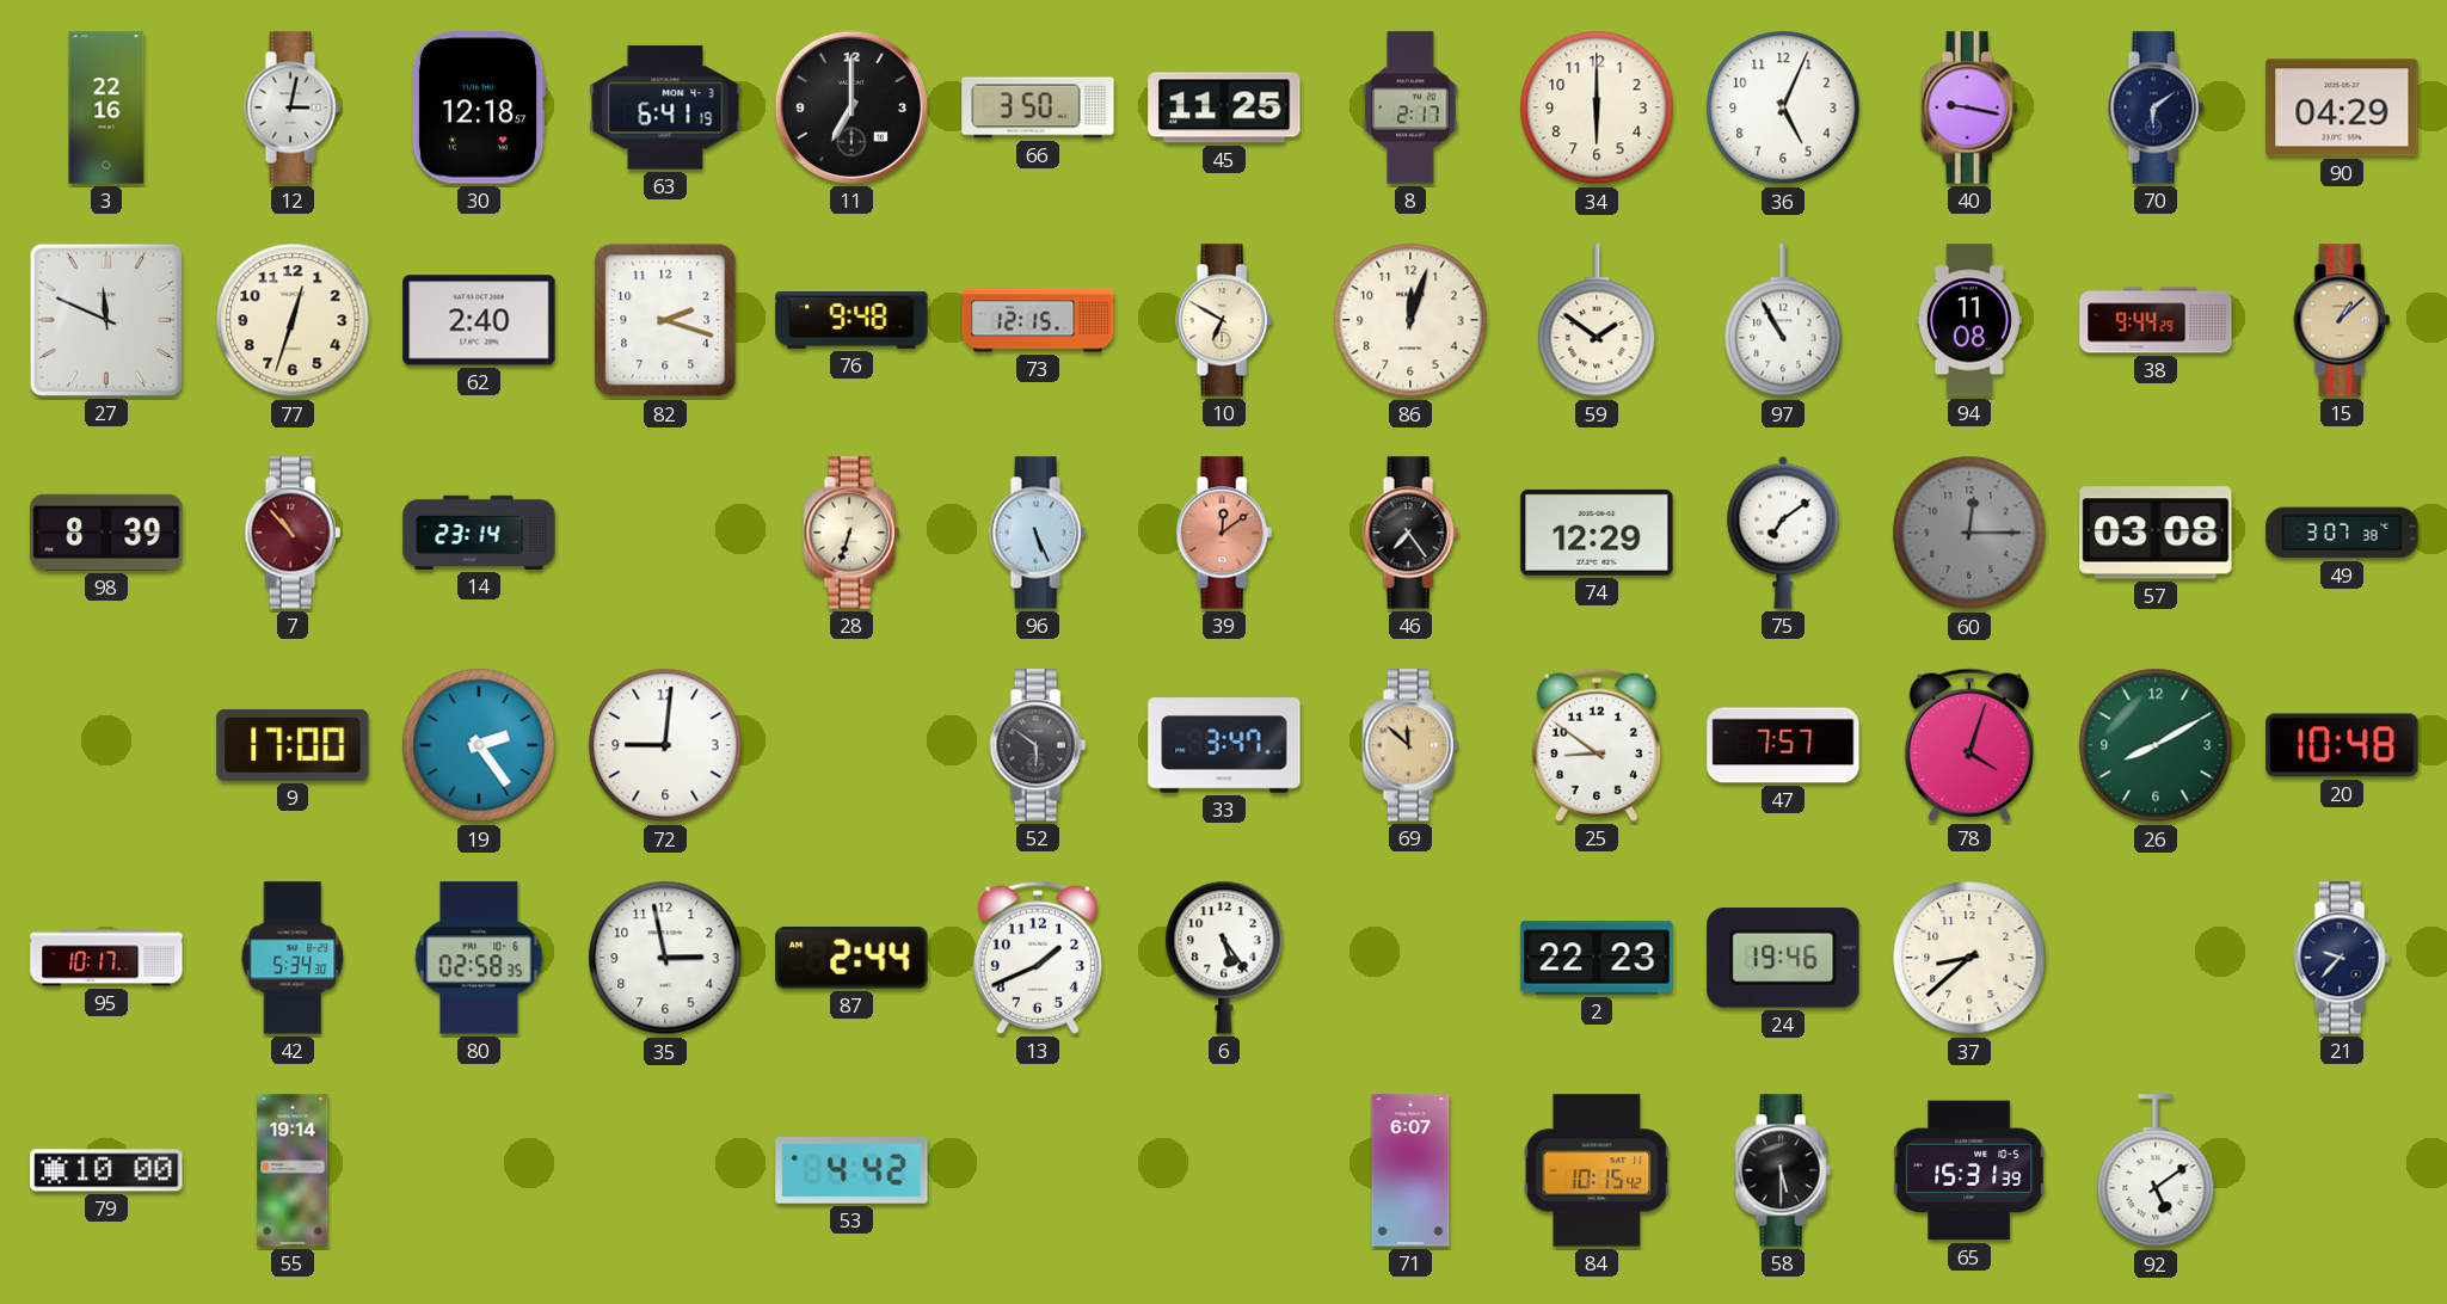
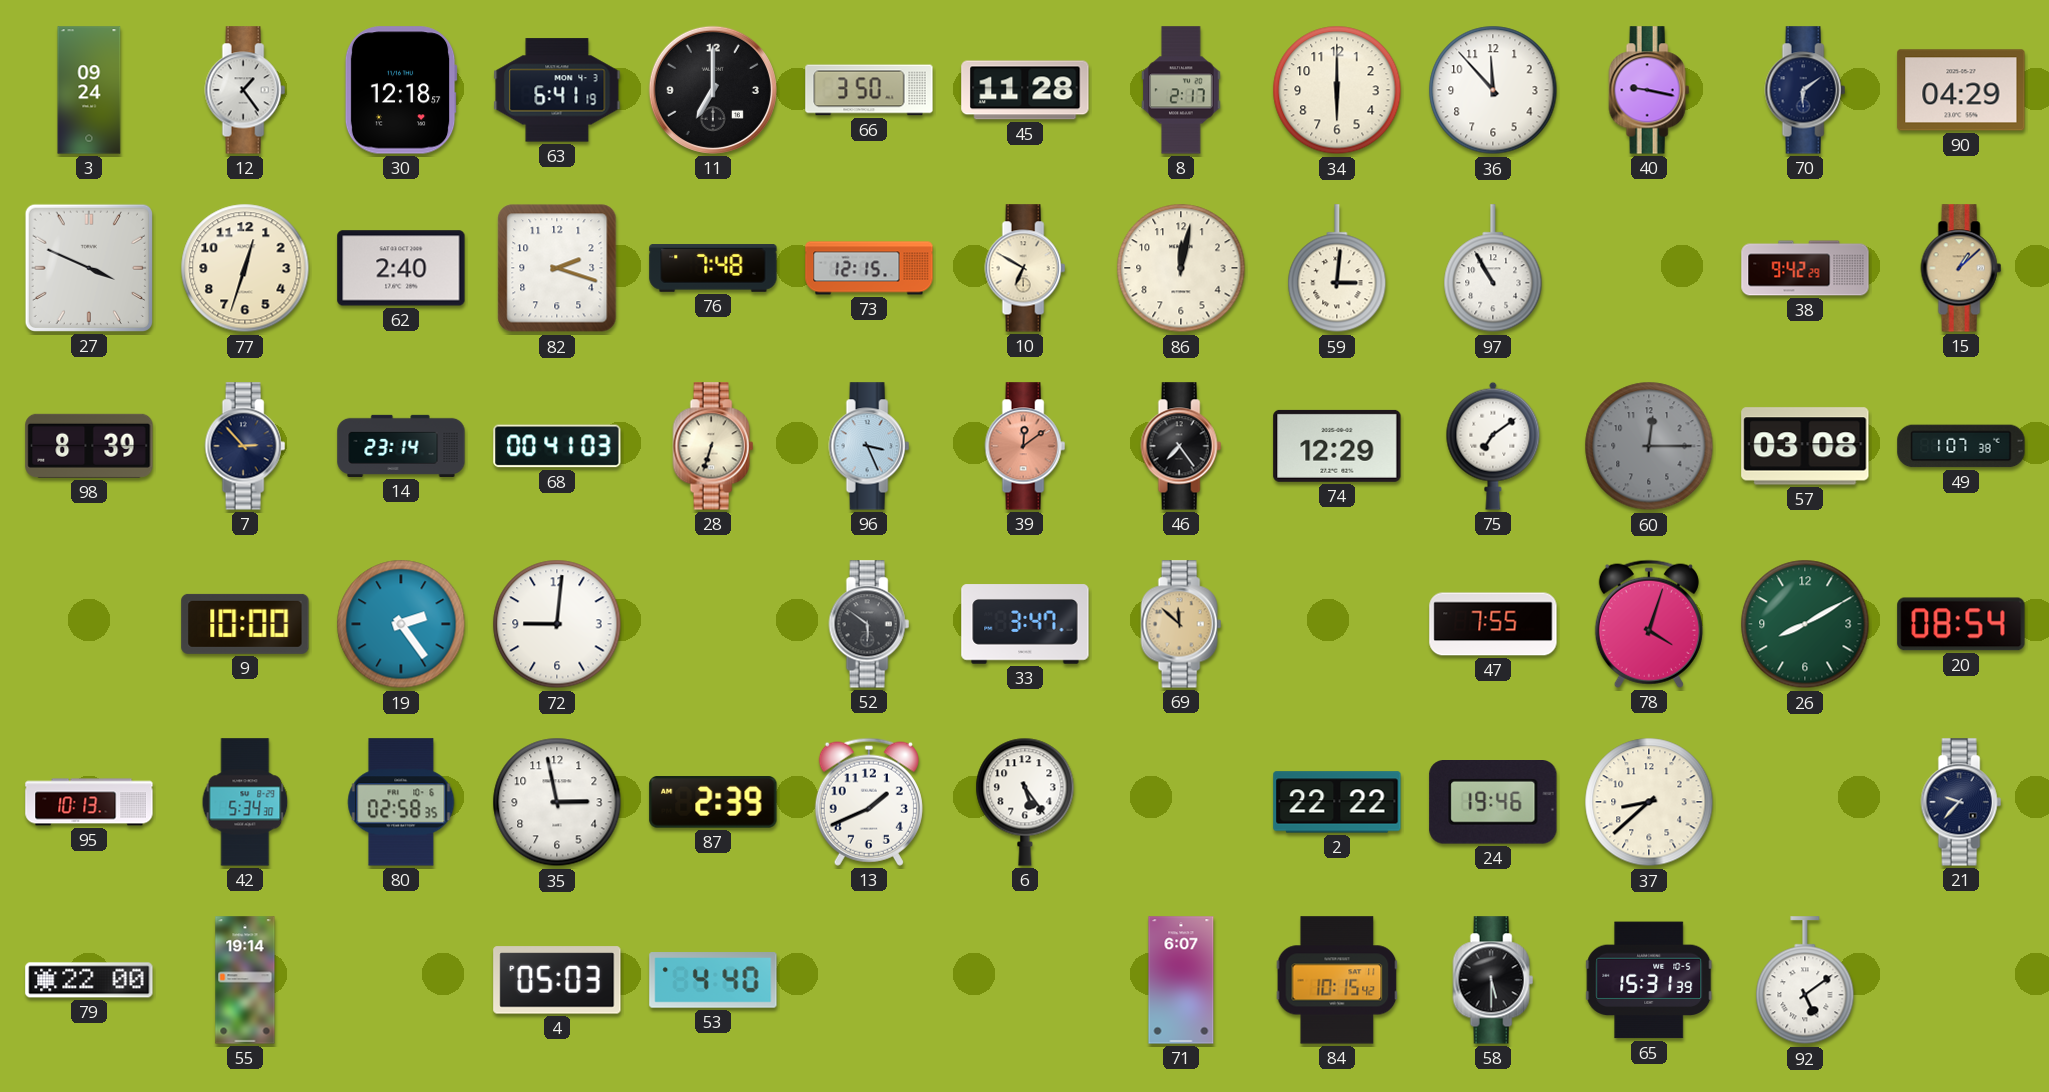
3: 22:16 -> 09:24 (89, 90)
12: 3:02 -> 1:24 (245, 90)
45: 11:25 -> 11:28 (1025, 90)
36: 5:04 -> 11:53 (1493, 90)
27: 11:49 -> 3:49 (89, 268)
76: 9:48 -> 7:48 (713, 269)
86: 12:03 -> 12:02 (1181, 268)
59: 1:51 -> 3:01 (1337, 269)
94: 11:08 -> none (1969, 320)
38: 9:44 -> 9:42 (1805, 268)
7: 10:53 -> 2:53 (245, 446)
7 dial: burgundy -> navy (245, 446)
68: none -> 00:41 (557, 446)
96: 5:26 -> 3:26 (869, 446)
49: 3:07 -> 1:07 (1961, 446)
9: 17:00 -> 10:00 (245, 624)
25: 8:51 -> none (1597, 745)
47: 7:57 -> 7:55 (1493, 624)
20: 10:48 -> 08:54 (1961, 624)
95: 10:17 -> 10:13 (89, 802)
87: 2:44 -> 2:39 (713, 803)
2: 22:23 -> 22:22 (1337, 802)
79: 10:00 -> 22:00 (89, 980)
4: none -> 05:03 (557, 980)
53: 4:42 -> 4:40 (713, 980)
